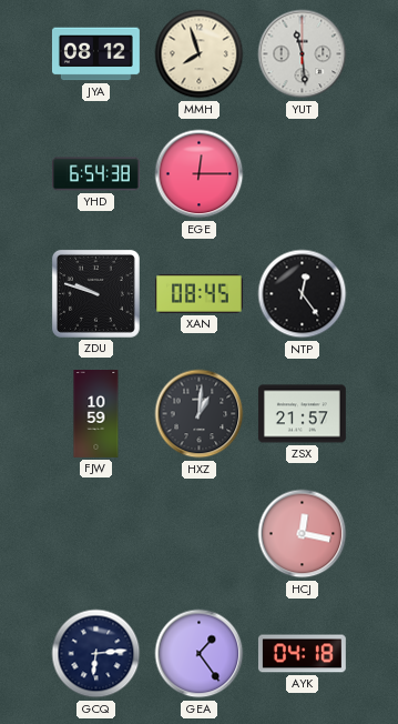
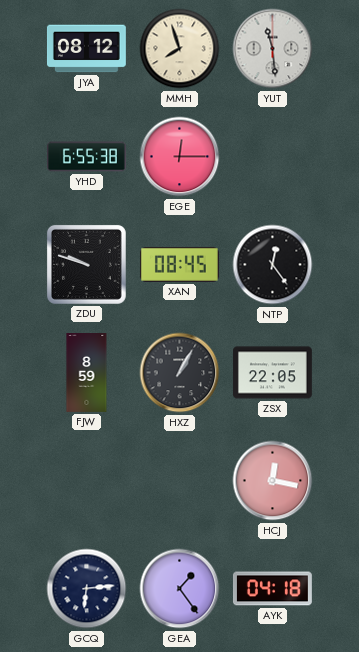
YHD: 6:54 -> 6:55 (87, 157)
FJW: 10:59 -> 8:59 (87, 373)
HXZ: 1:01 -> 1:05 (180, 373)
ZSX: 21:57 -> 22:05 (272, 373)
